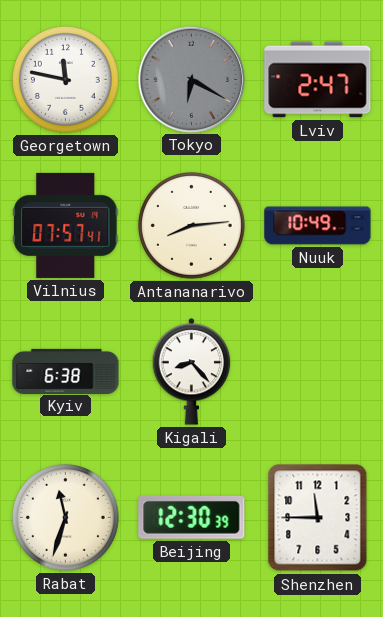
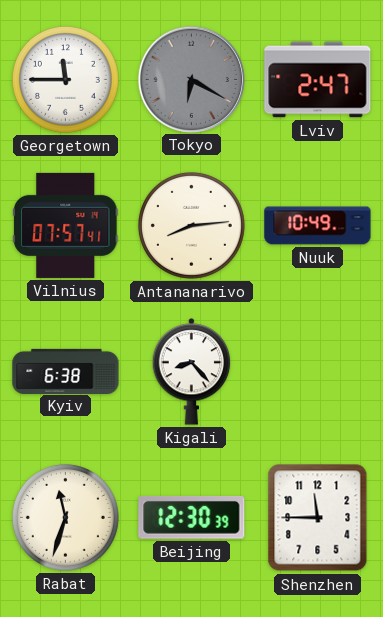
Georgetown: 11:47 -> 11:45 (65, 79)
